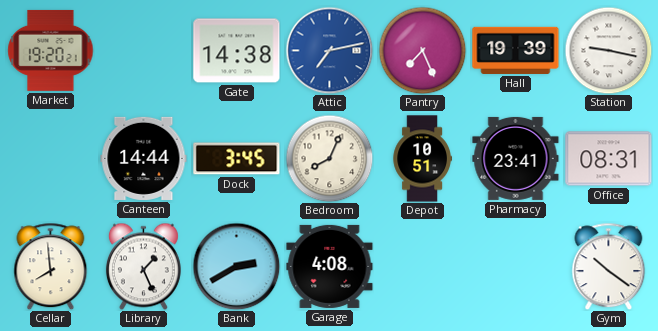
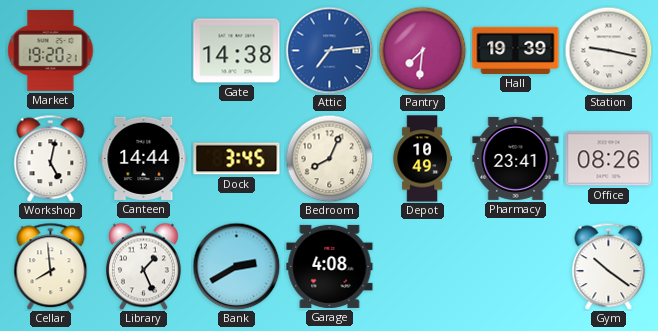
Attic: 7:13 -> 7:14 (329, 50)
Pantry: 7:26 -> 7:31 (422, 50)
Workshop: none -> 5:02 (51, 158)
Depot: 10:51 -> 10:49 (422, 159)
Office: 08:31 -> 08:26 (609, 159)
